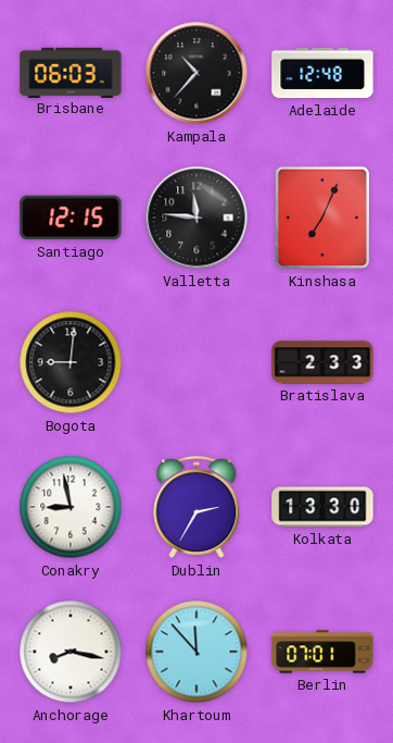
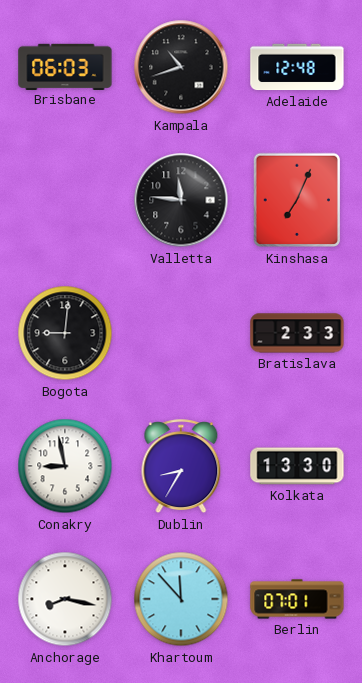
Kampala: 10:37 -> 10:42 (181, 67)
Santiago: 12:15 -> none (71, 218)
Dublin: 2:35 -> 8:35 (181, 467)
